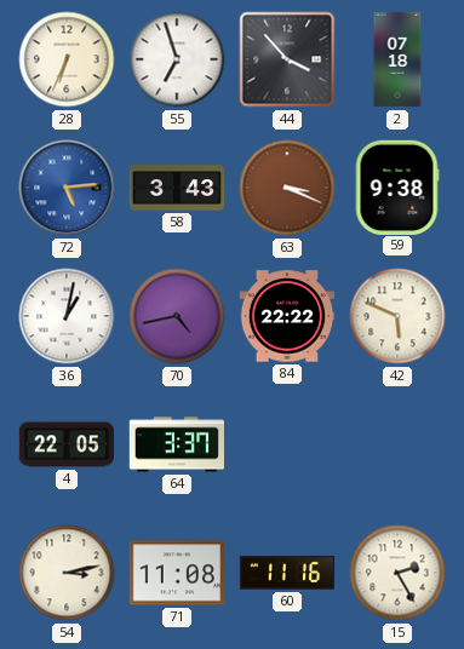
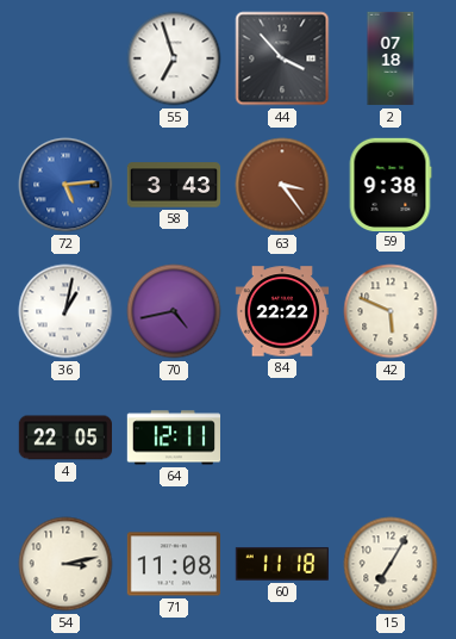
28: 6:34 -> none (67, 59)
63: 3:19 -> 3:24 (282, 185)
64: 3:37 -> 12:11 (174, 438)
60: 11:16 -> 11:18 (281, 564)
15: 2:25 -> 7:05 (391, 564)
